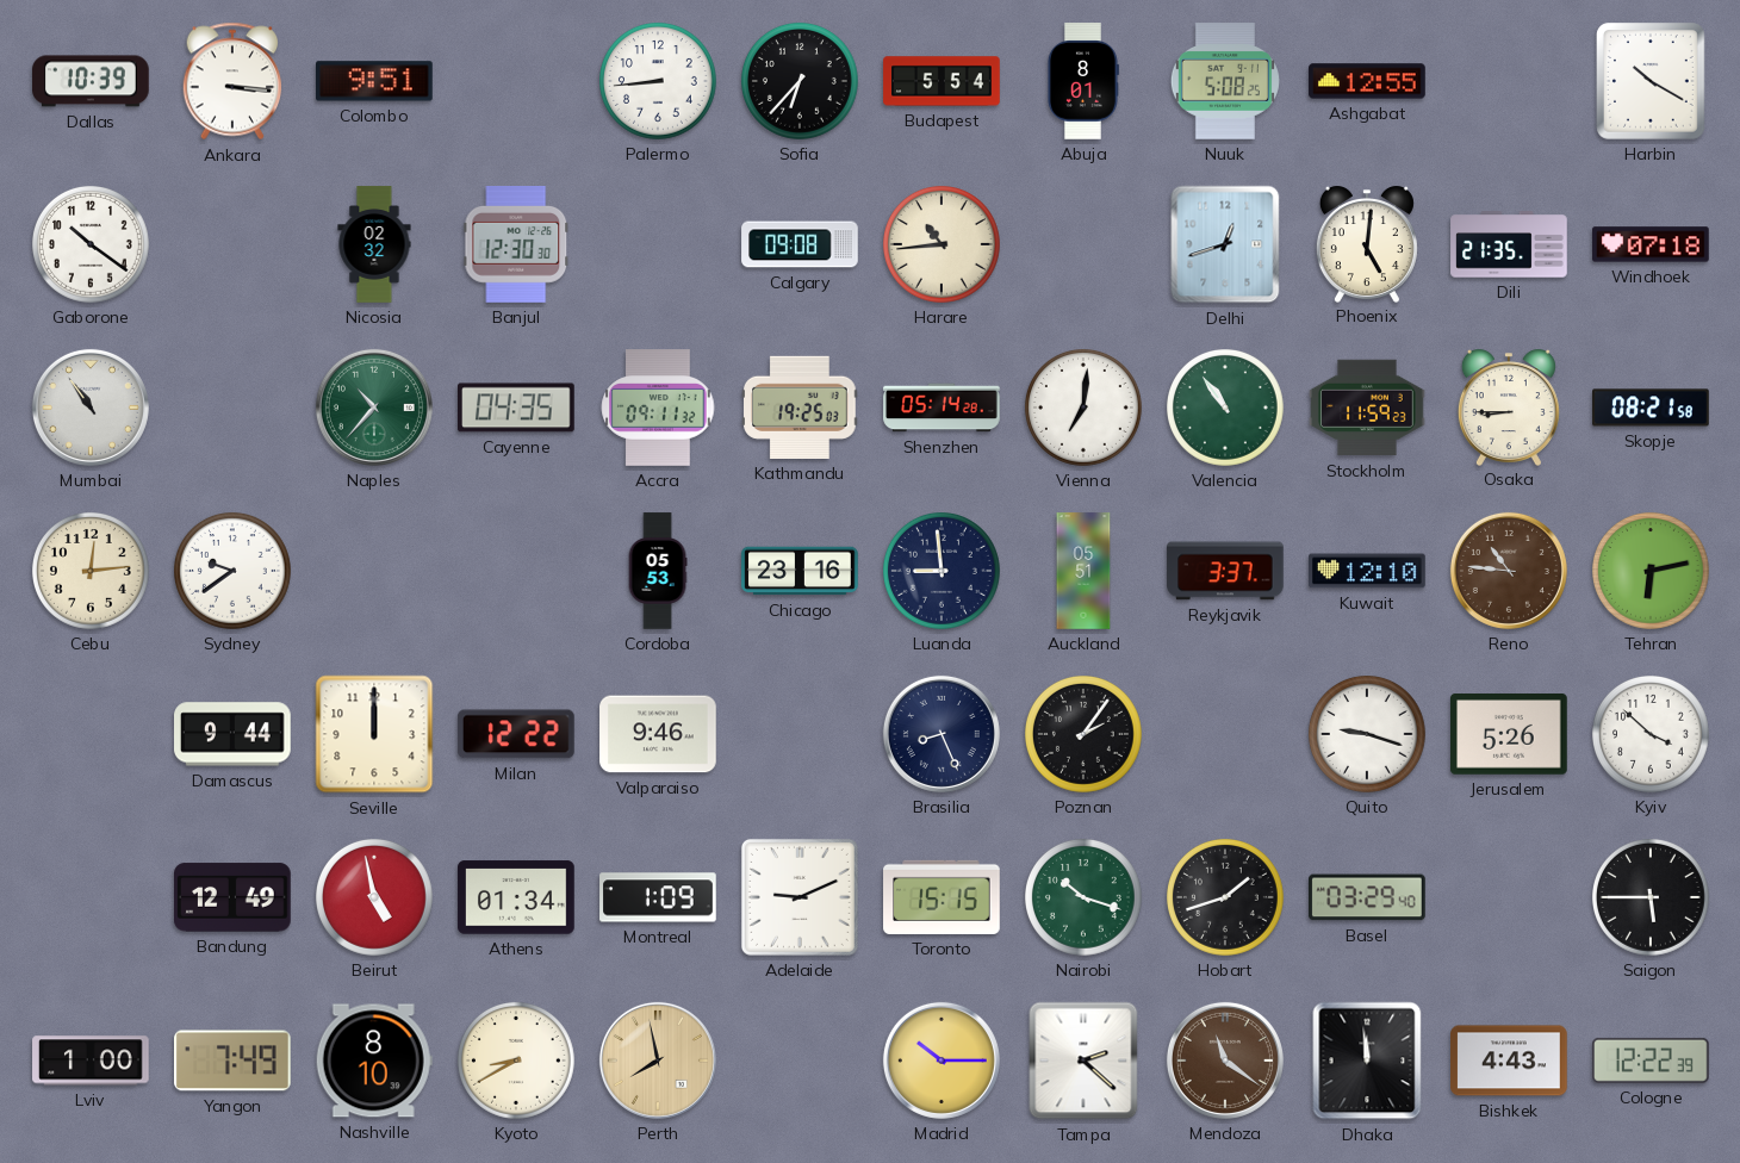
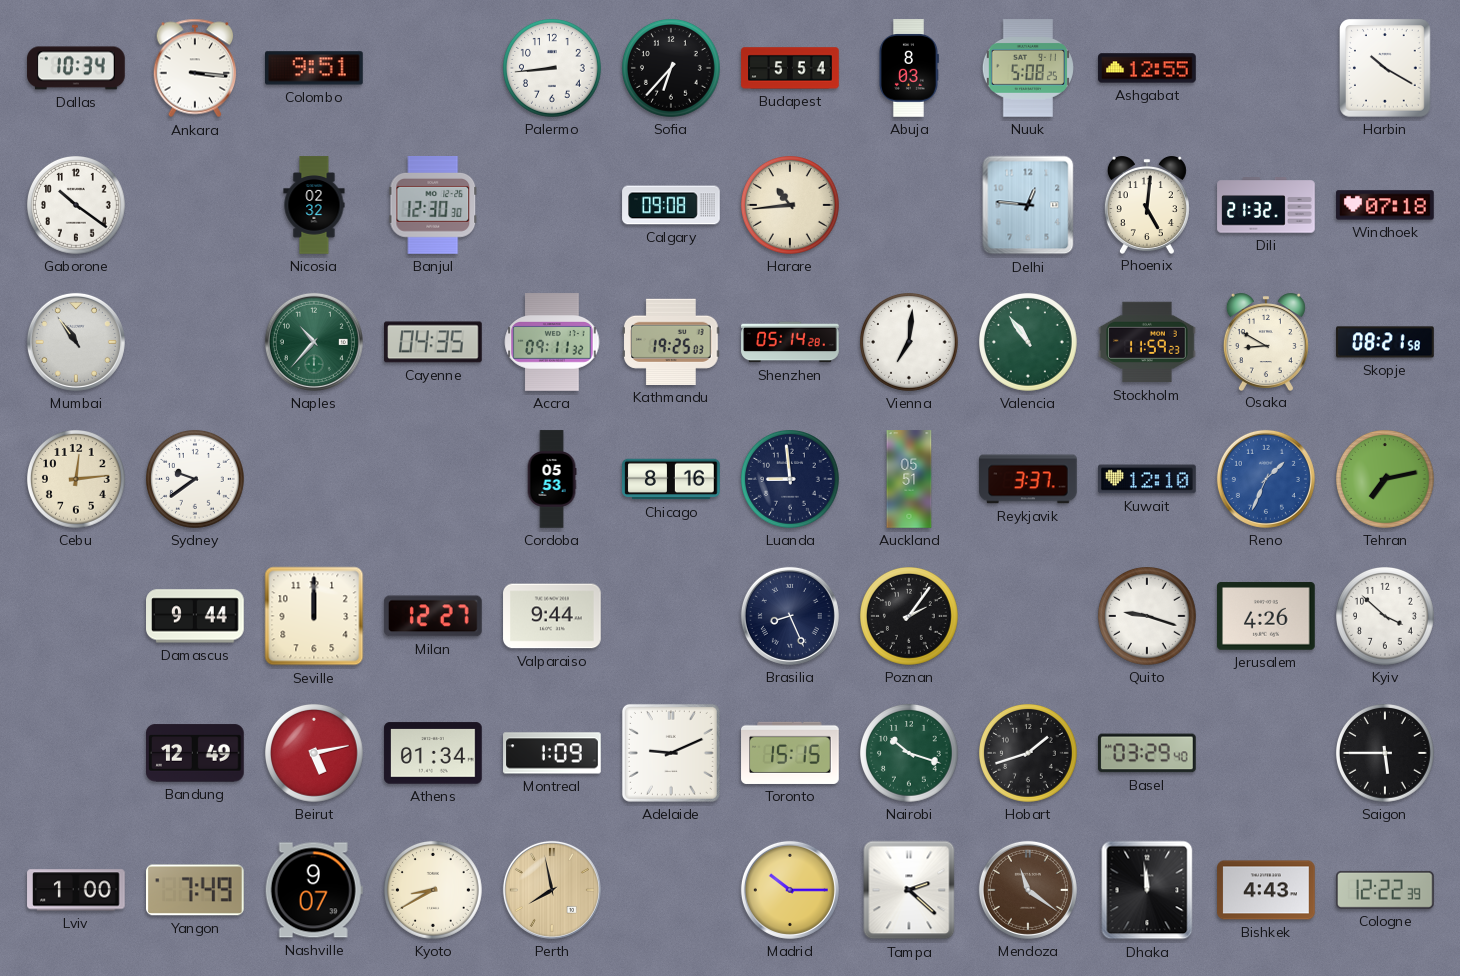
Dallas: 10:39 -> 10:34 (76, 68)
Abuja: 8:01 -> 8:03 (909, 68)
Delhi: 12:42 -> 12:46 (1028, 205)
Dili: 21:35 -> 21:32 (1266, 205)
Osaka: 8:45 -> 8:50 (1266, 342)
Chicago: 23:16 -> 8:16 (671, 479)
Reno: 10:46 -> 1:34 (1266, 479)
Reno dial: brown -> blue (1266, 479)
Tehran: 6:13 -> 7:13 (1386, 480)
Milan: 12:22 -> 12:27 (434, 616)
Valparaiso: 9:46 -> 9:44 (552, 616)
Jerusalem: 5:26 -> 4:26 (1267, 617)
Beirut: 4:58 -> 5:13 (315, 754)
Nashville: 8:10 -> 9:07 (314, 890)
